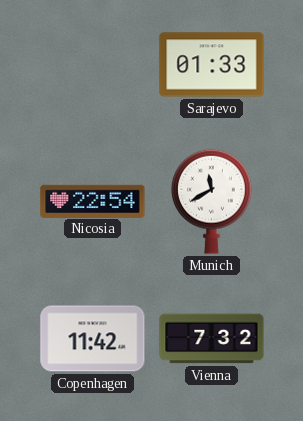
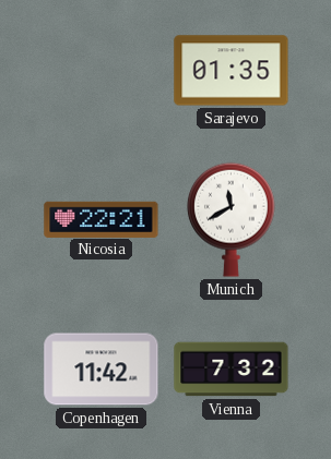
Sarajevo: 01:33 -> 01:35 (232, 71)
Nicosia: 22:54 -> 22:21 (102, 219)
